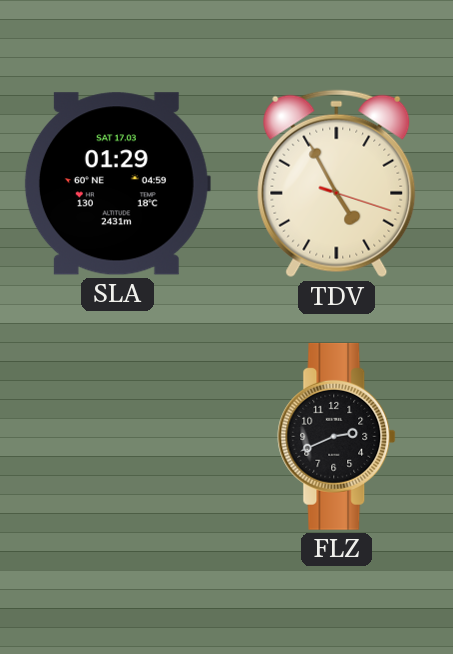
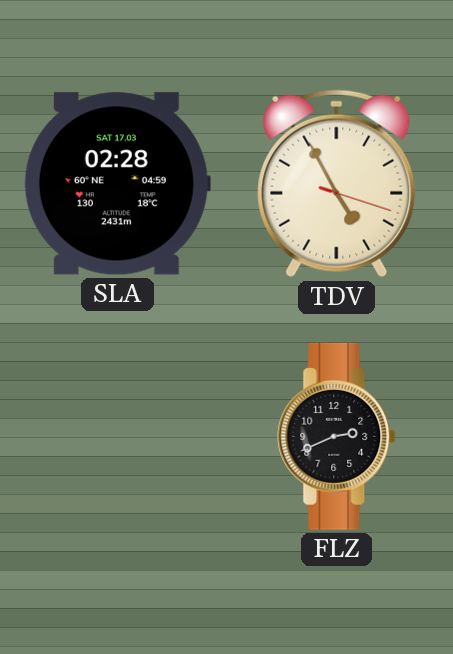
SLA: 01:29 -> 02:28 (117, 184)
